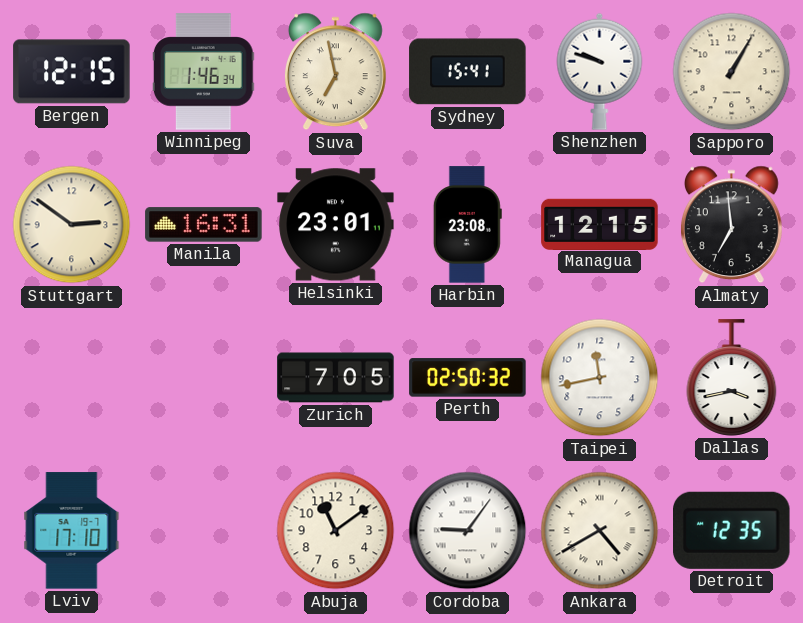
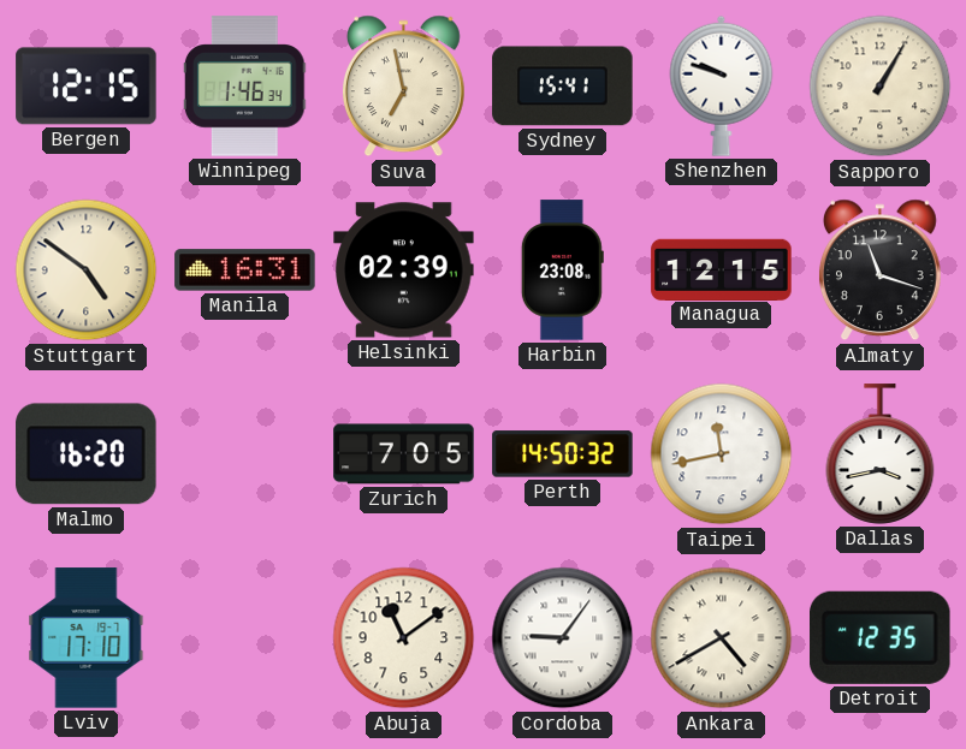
Stuttgart: 2:51 -> 4:51 (87, 271)
Helsinki: 23:01 -> 02:39 (404, 271)
Almaty: 6:59 -> 11:18 (879, 271)
Malmo: none -> 16:20 (87, 454)
Perth: 02:50 -> 14:50 (563, 454)
